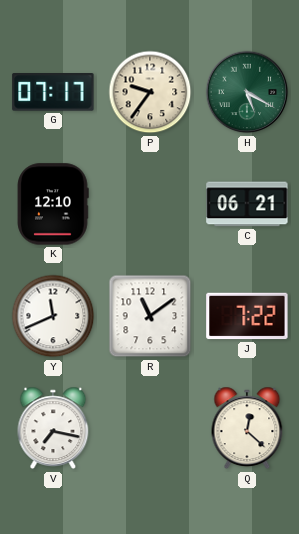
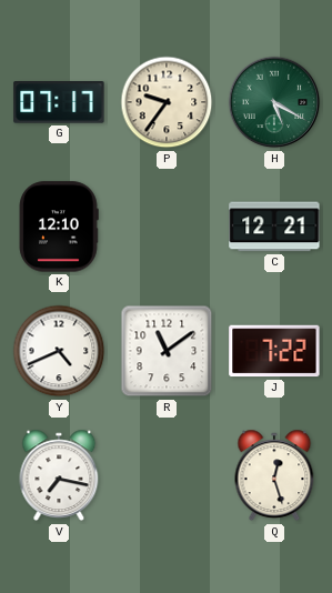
C: 06:21 -> 12:21 (274, 227)
Y: 11:41 -> 4:41 (59, 351)
Q: 12:22 -> 12:27 (274, 475)
